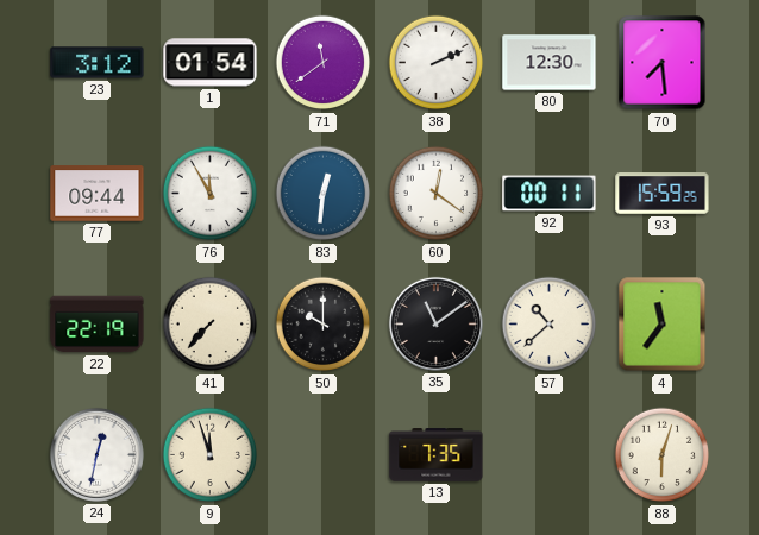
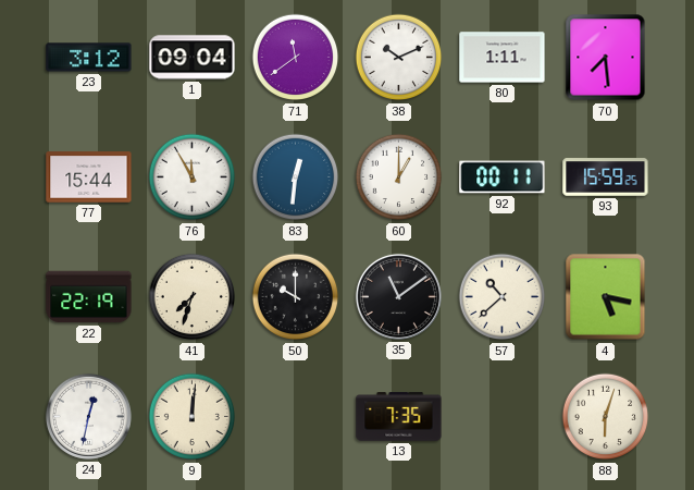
1: 01:54 -> 09:04 (193, 58)
38: 2:11 -> 10:11 (399, 58)
80: 12:30 -> 1:11 (503, 58)
77: 09:44 -> 15:44 (89, 177)
60: 12:21 -> 1:00 (399, 177)
41: 7:37 -> 7:33 (193, 297)
4: 11:36 -> 5:17 (606, 297)
9: 11:57 -> 12:01 (193, 417)
